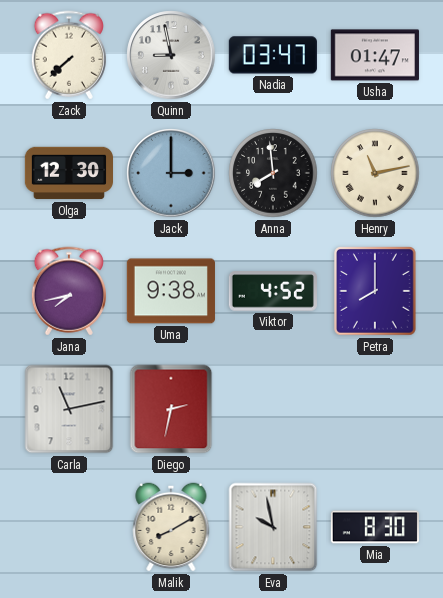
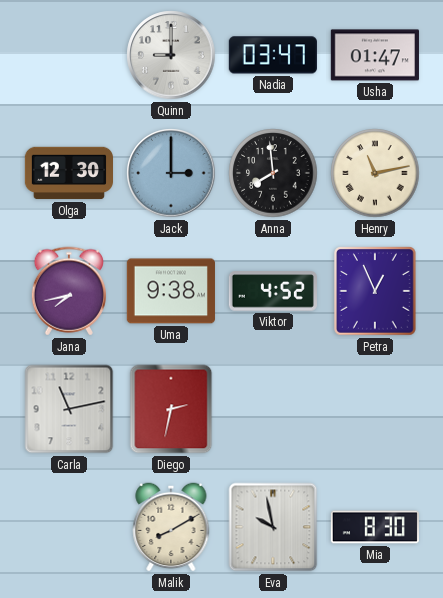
Zack: 7:38 -> none (69, 55)
Quinn: 8:58 -> 9:00 (171, 55)
Petra: 8:00 -> 12:56 (376, 292)
